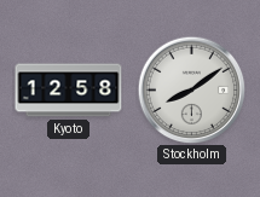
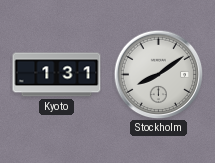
Kyoto: 12:58 -> 1:31 (57, 75)
